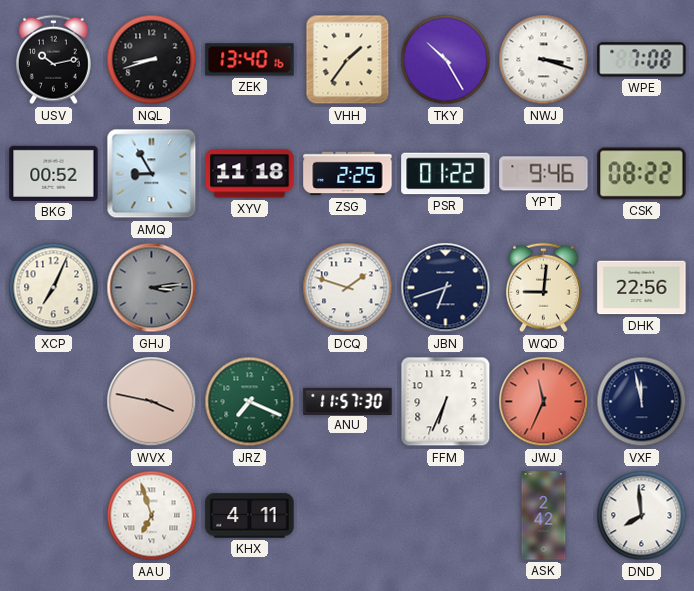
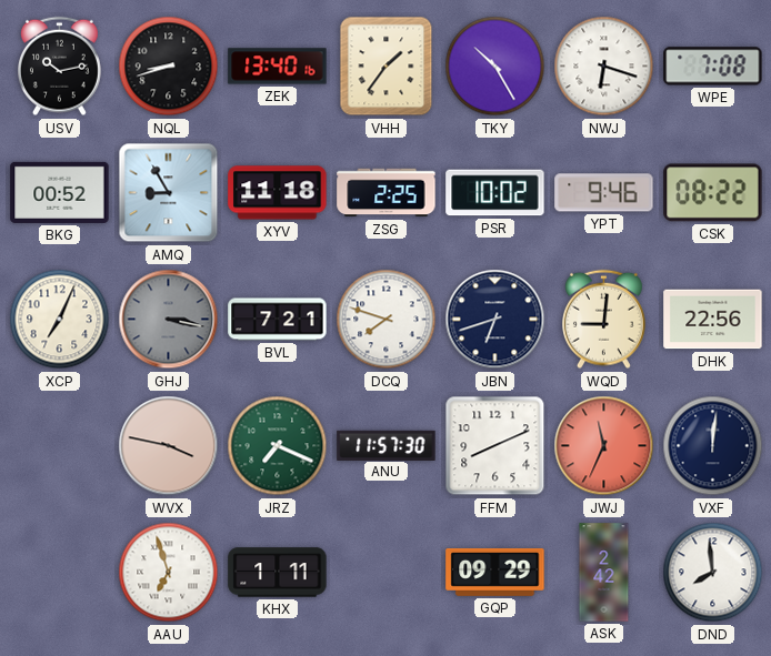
NWJ: 3:18 -> 6:18 (604, 67)
PSR: 01:22 -> 10:02 (495, 193)
GHJ: 3:14 -> 3:17 (169, 320)
BVL: none -> 7:21 (278, 320)
DCQ: 1:48 -> 7:48 (387, 320)
FFM: 6:34 -> 8:11 (495, 446)
VXF: 11:58 -> 12:01 (713, 446)
KHX: 4:11 -> 1:11 (278, 573)
GQP: none -> 09:29 (495, 573)
